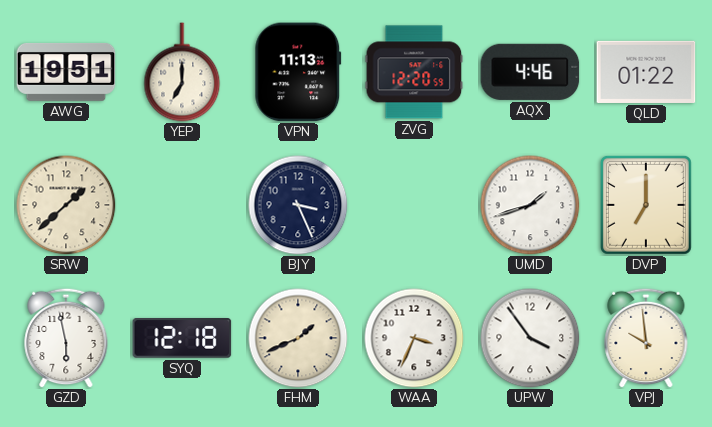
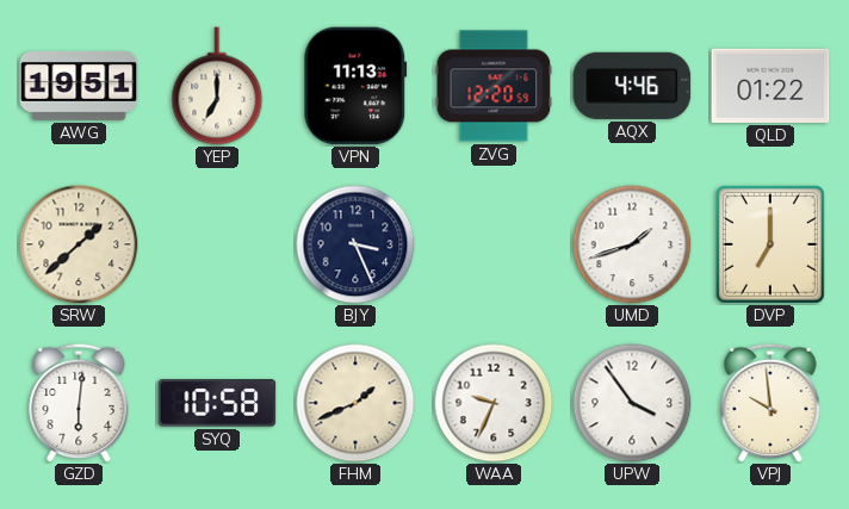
GZD: 5:58 -> 6:01 (79, 403)
SYQ: 12:18 -> 10:58 (217, 403)
WAA: 3:34 -> 9:34 (494, 403)
